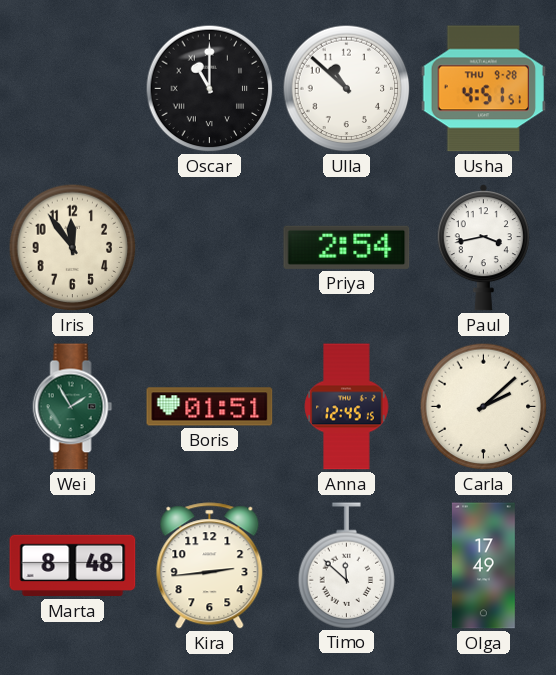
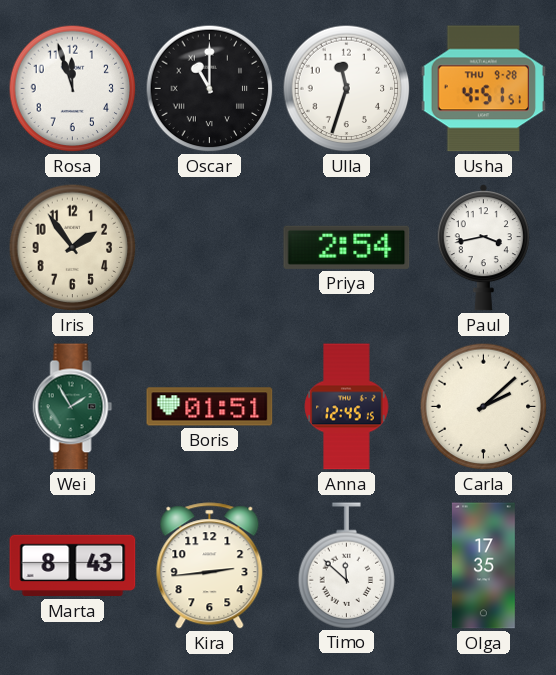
Rosa: none -> 11:57 (73, 89)
Ulla: 10:52 -> 11:33 (347, 89)
Iris: 11:54 -> 1:54 (73, 248)
Marta: 8:48 -> 8:43 (73, 566)
Olga: 17:49 -> 17:35 (484, 566)
